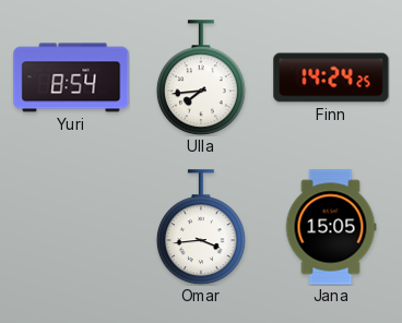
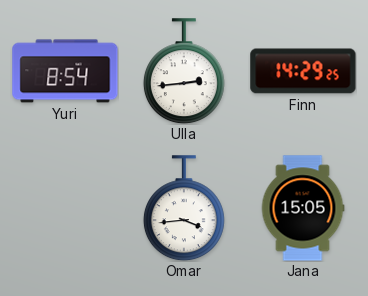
Ulla: 7:44 -> 2:44 (184, 71)
Finn: 14:24 -> 14:29 (303, 71)
